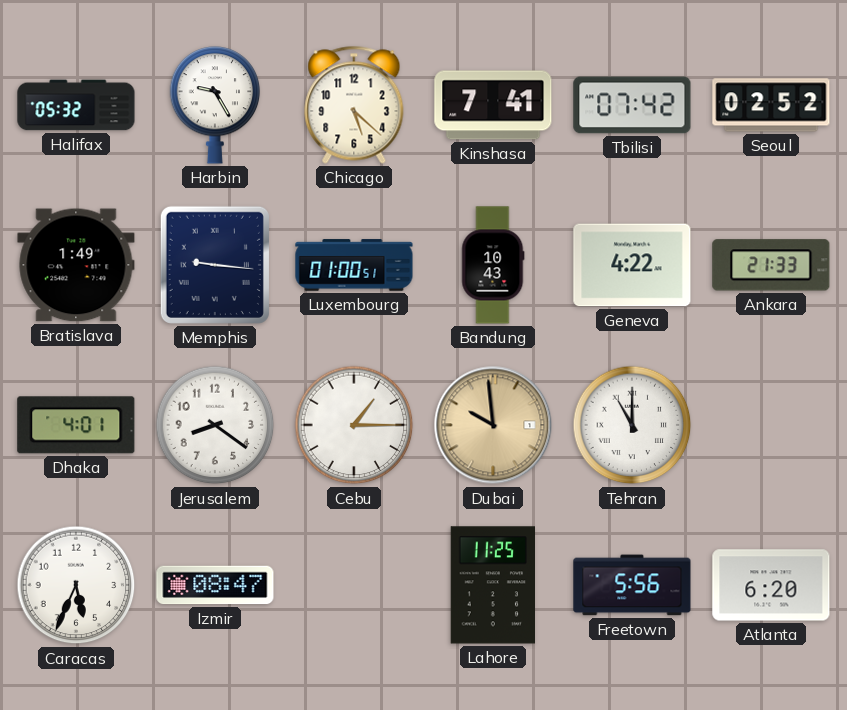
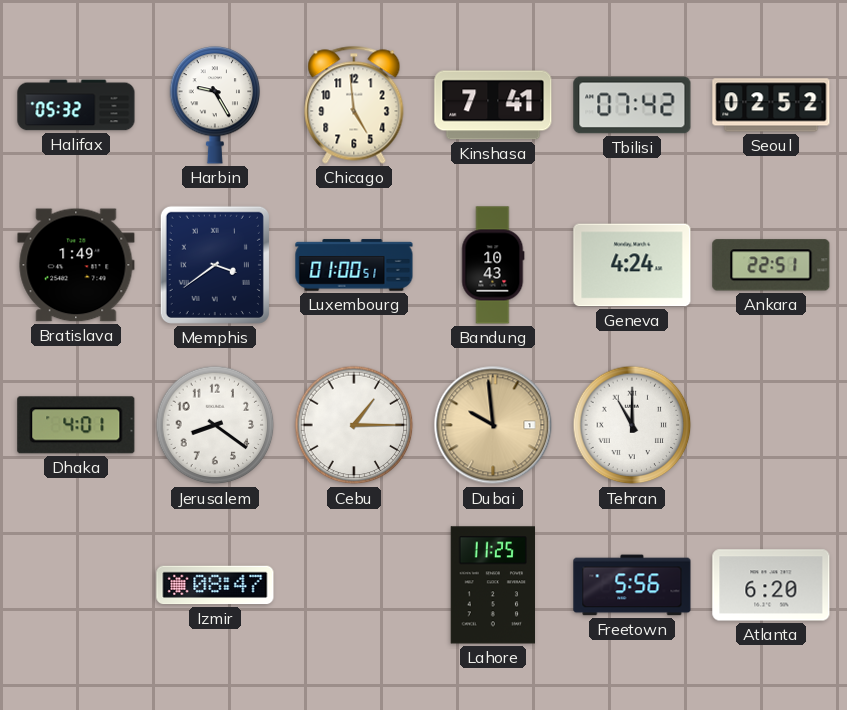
Chicago: 5:22 -> 4:59 (354, 105)
Memphis: 9:16 -> 3:39 (215, 265)
Geneva: 4:22 -> 4:24 (632, 265)
Ankara: 21:33 -> 22:51 (771, 265)
Caracas: 5:34 -> none (76, 585)
